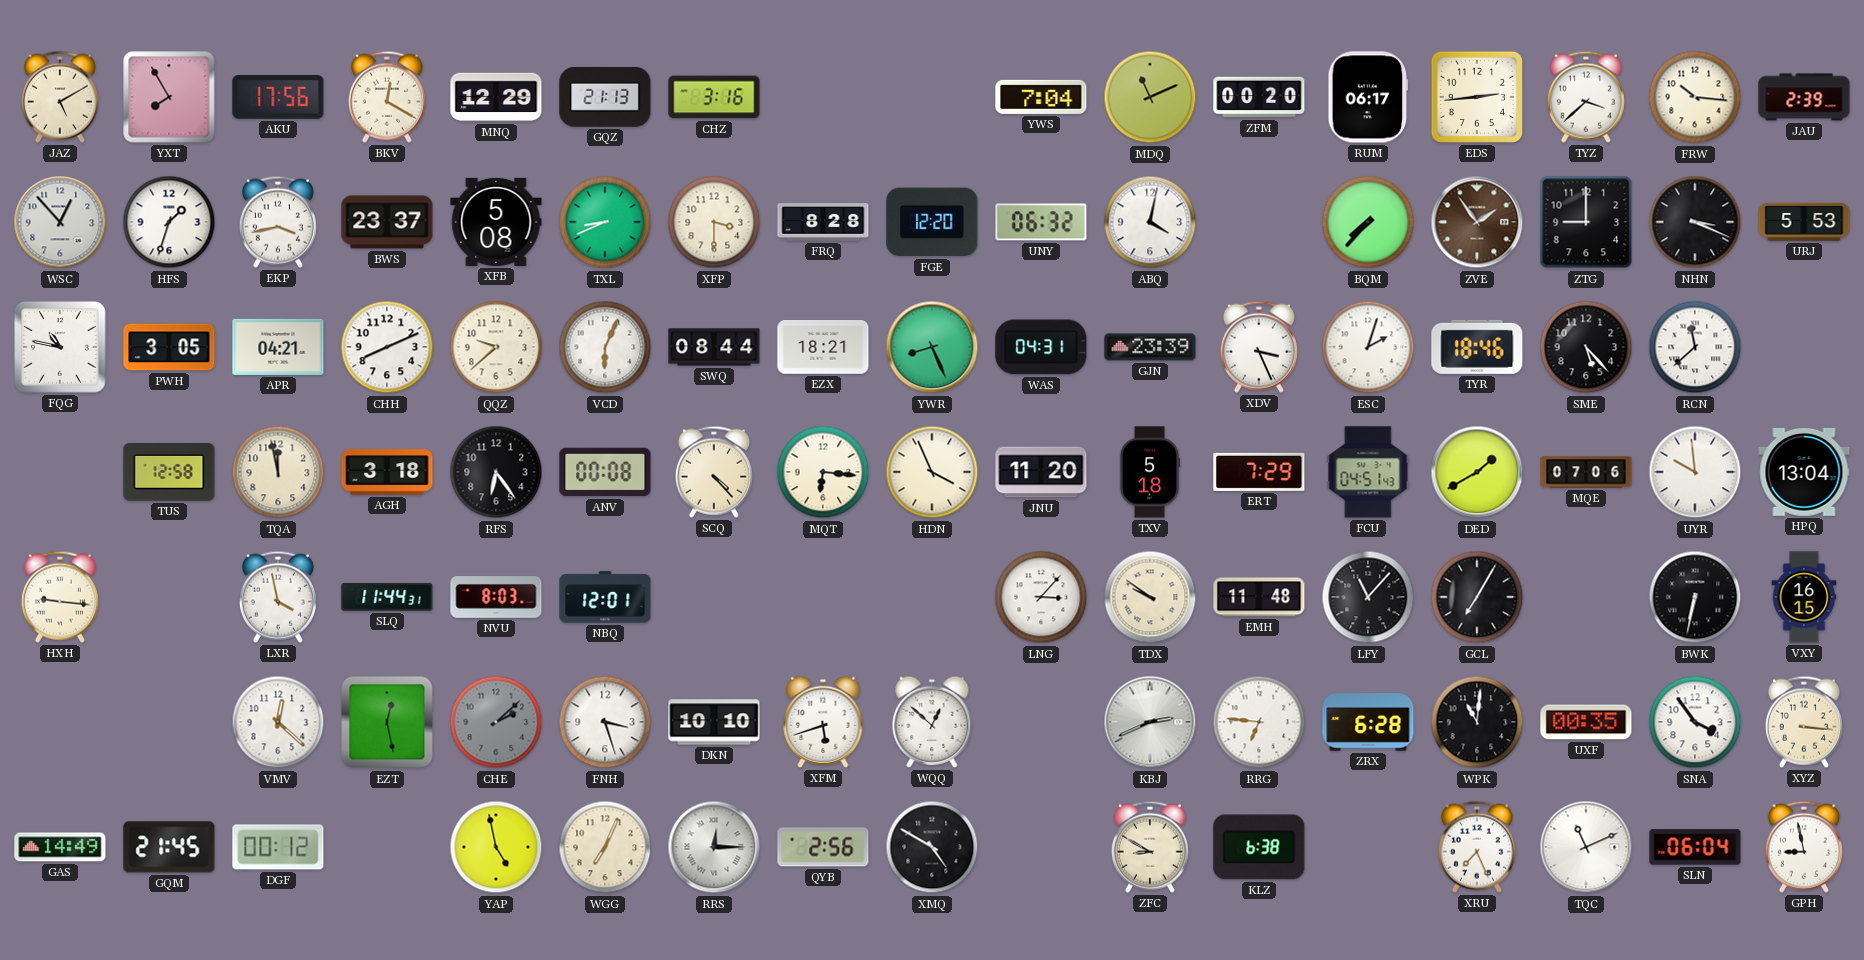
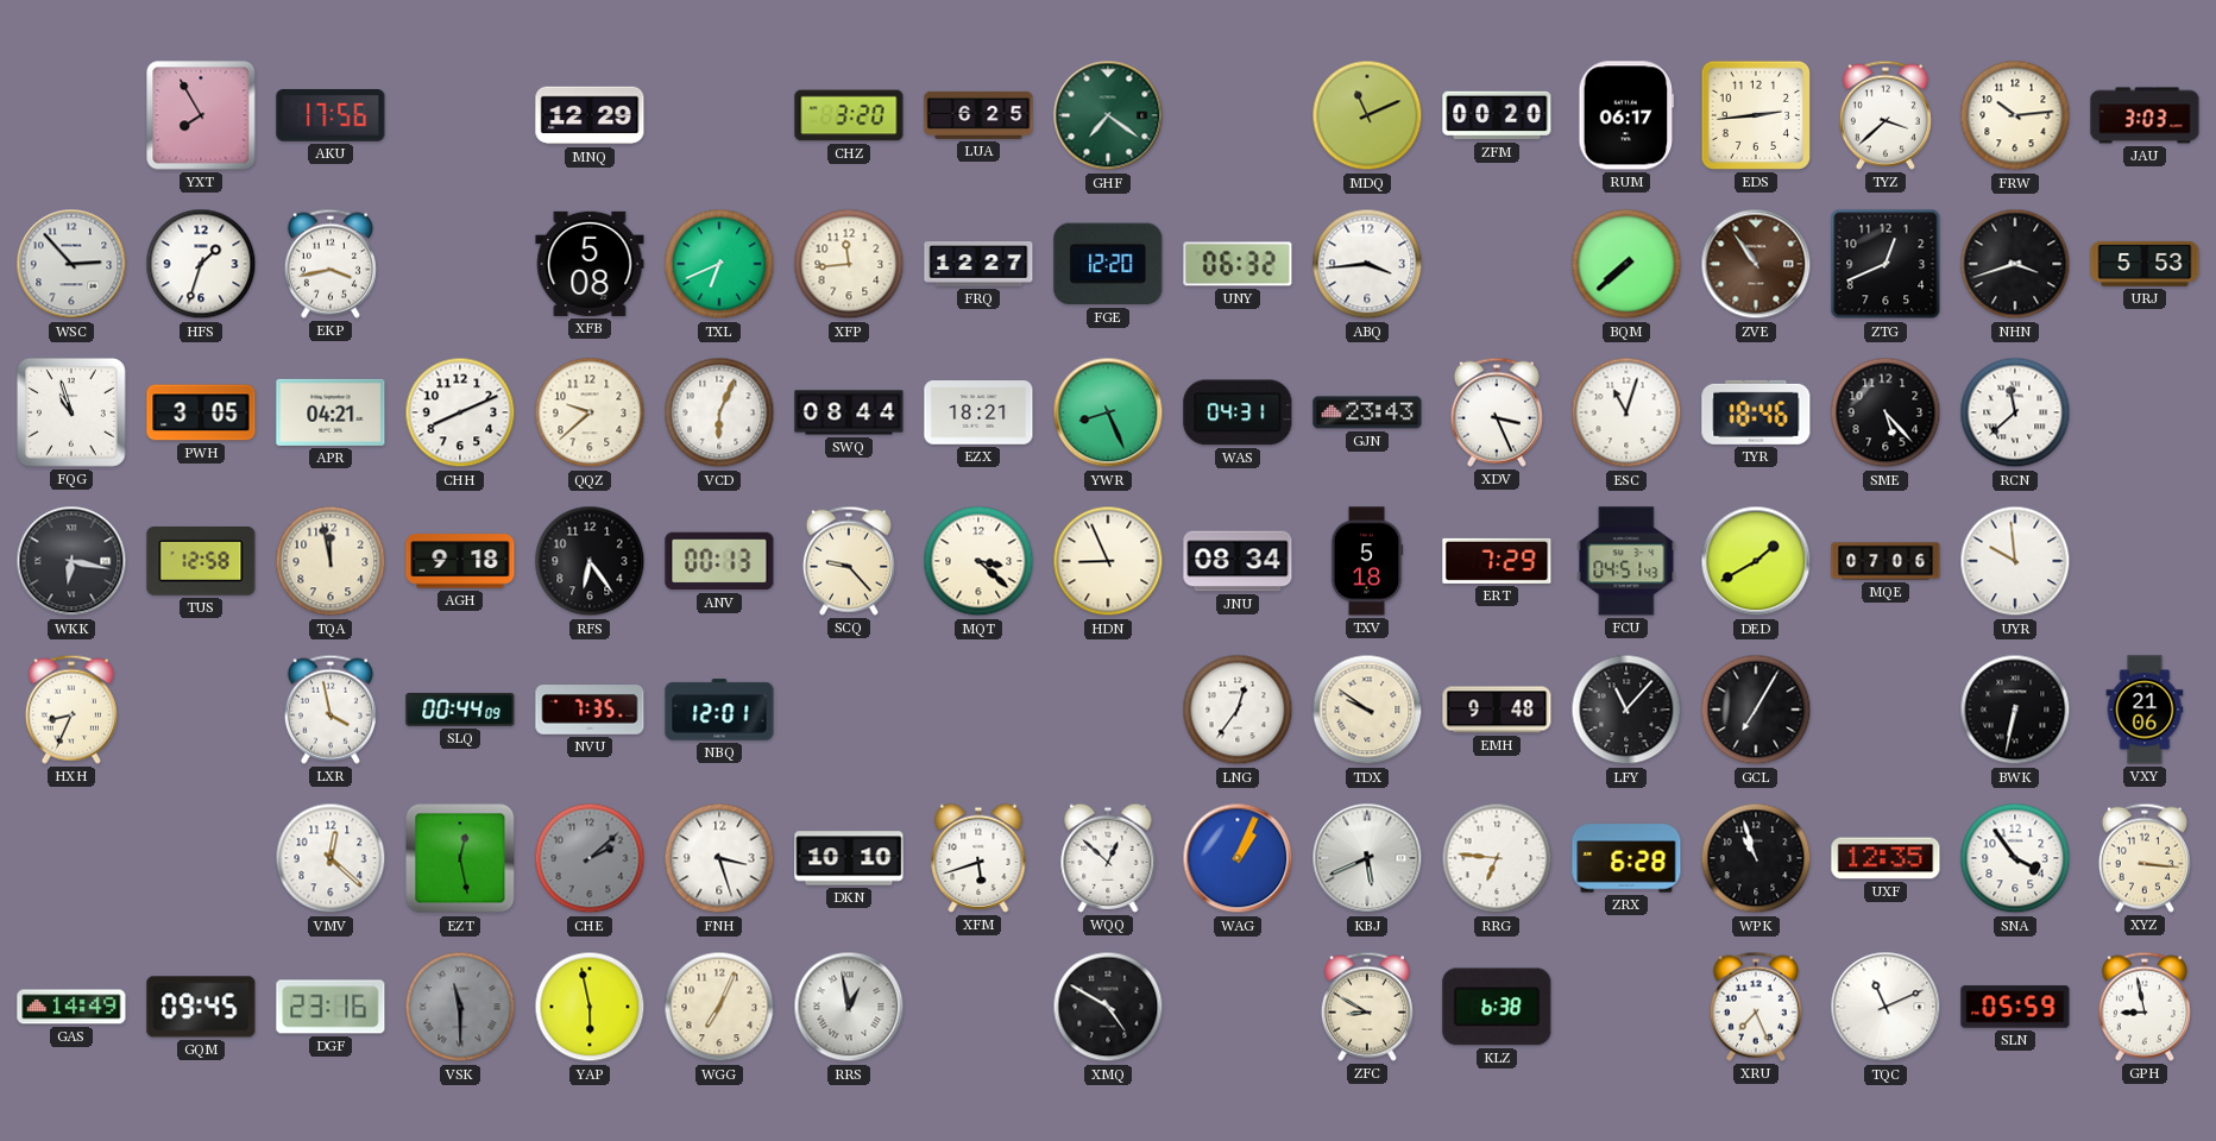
JAZ: 5:10 -> none (60, 97)
BKV: 12:20 -> none (387, 97)
GQZ: 21:13 -> none (605, 97)
CHZ: 3:16 -> 3:20 (849, 115)
LUA: none -> 6:25 (978, 115)
GHF: none -> 7:21 (1108, 115)
YWS: 7:04 -> none (1041, 97)
FRW: 10:16 -> 10:14 (2015, 115)
JAU: 2:39 -> 3:03 (2145, 115)
WSC: 12:53 -> 2:53 (71, 264)
BWS: 23:37 -> none (387, 222)
TXL: 8:41 -> 6:41 (719, 264)
XFP: 3:30 -> 11:44 (849, 264)
FRQ: 8:28 -> 12:27 (978, 264)
ABQ: 4:02 -> 3:44 (1367, 264)
BQM: 7:37 -> 7:38 (1626, 264)
ZVE: 1:54 -> 10:54 (1756, 264)
ZTG: 9:00 -> 12:41 (1886, 264)
NHN: 3:19 -> 3:42 (2015, 264)
FQG: 10:47 -> 10:57 (71, 412)
GJN: 23:39 -> 23:43 (1367, 412)
ESC: 2:03 -> 11:03 (1626, 412)
WKK: none -> 6:17 (71, 561)
AGH: 3:18 -> 9:18 (460, 561)
ANV: 00:08 -> 00:13 (719, 561)
SCQ: 4:23 -> 9:23 (849, 561)
MQT: 6:16 -> 3:22 (978, 561)
HDN: 3:56 -> 8:56 (1108, 561)
JNU: 11:20 -> 08:34 (1238, 561)
HPQ: 13:04 -> none (1804, 472)
HXH: 9:16 -> 8:34 (71, 710)
SLQ: 11:44 -> 00:44 (460, 710)
NVU: 8:03 -> 7:35 (590, 710)
LNG: 3:07 -> 12:36 (1238, 710)
EMH: 11:48 -> 9:48 (1497, 710)
VXY: 16:15 -> 21:06 (2145, 710)
WAG: none -> 1:04 (1238, 858)
KBJ: 2:41 -> 5:41 (1367, 858)
WPK: 11:01 -> 10:57 (1756, 858)
UXF: 00:35 -> 12:35 (1886, 858)
GQM: 21:45 -> 09:45 (201, 1007)
DGF: 00:12 -> 23:16 (330, 1007)
VSK: none -> 11:30 (460, 1007)
YAP: 4:58 -> 5:58 (590, 1007)
RRS: 12:15 -> 12:58 (849, 1007)
QYB: 2:56 -> none (823, 847)
SLN: 06:04 -> 05:59 (2015, 1007)
